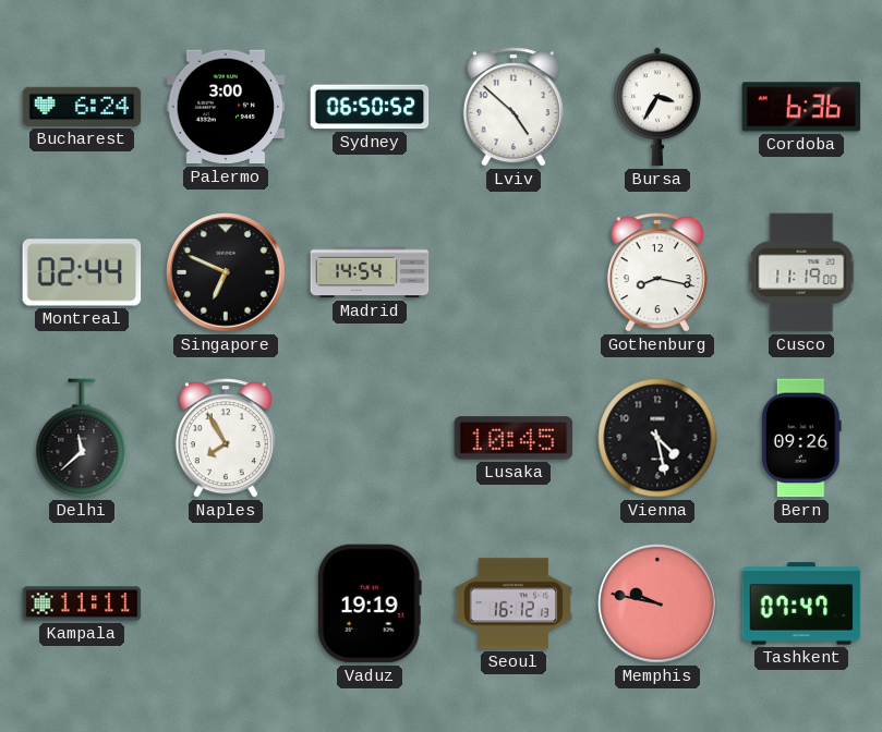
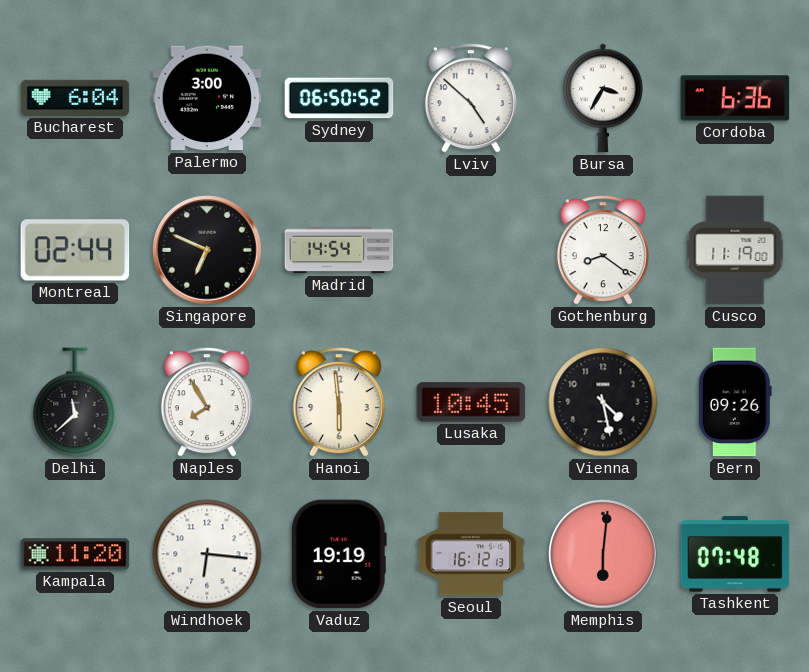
Bucharest: 6:24 -> 6:04 (75, 98)
Gothenburg: 8:17 -> 8:21 (603, 250)
Hanoi: none -> 5:59 (339, 402)
Kampala: 11:11 -> 11:20 (75, 554)
Windhoek: none -> 6:16 (207, 554)
Memphis: 9:47 -> 6:01 (603, 554)
Tashkent: 07:47 -> 07:48 (735, 554)
